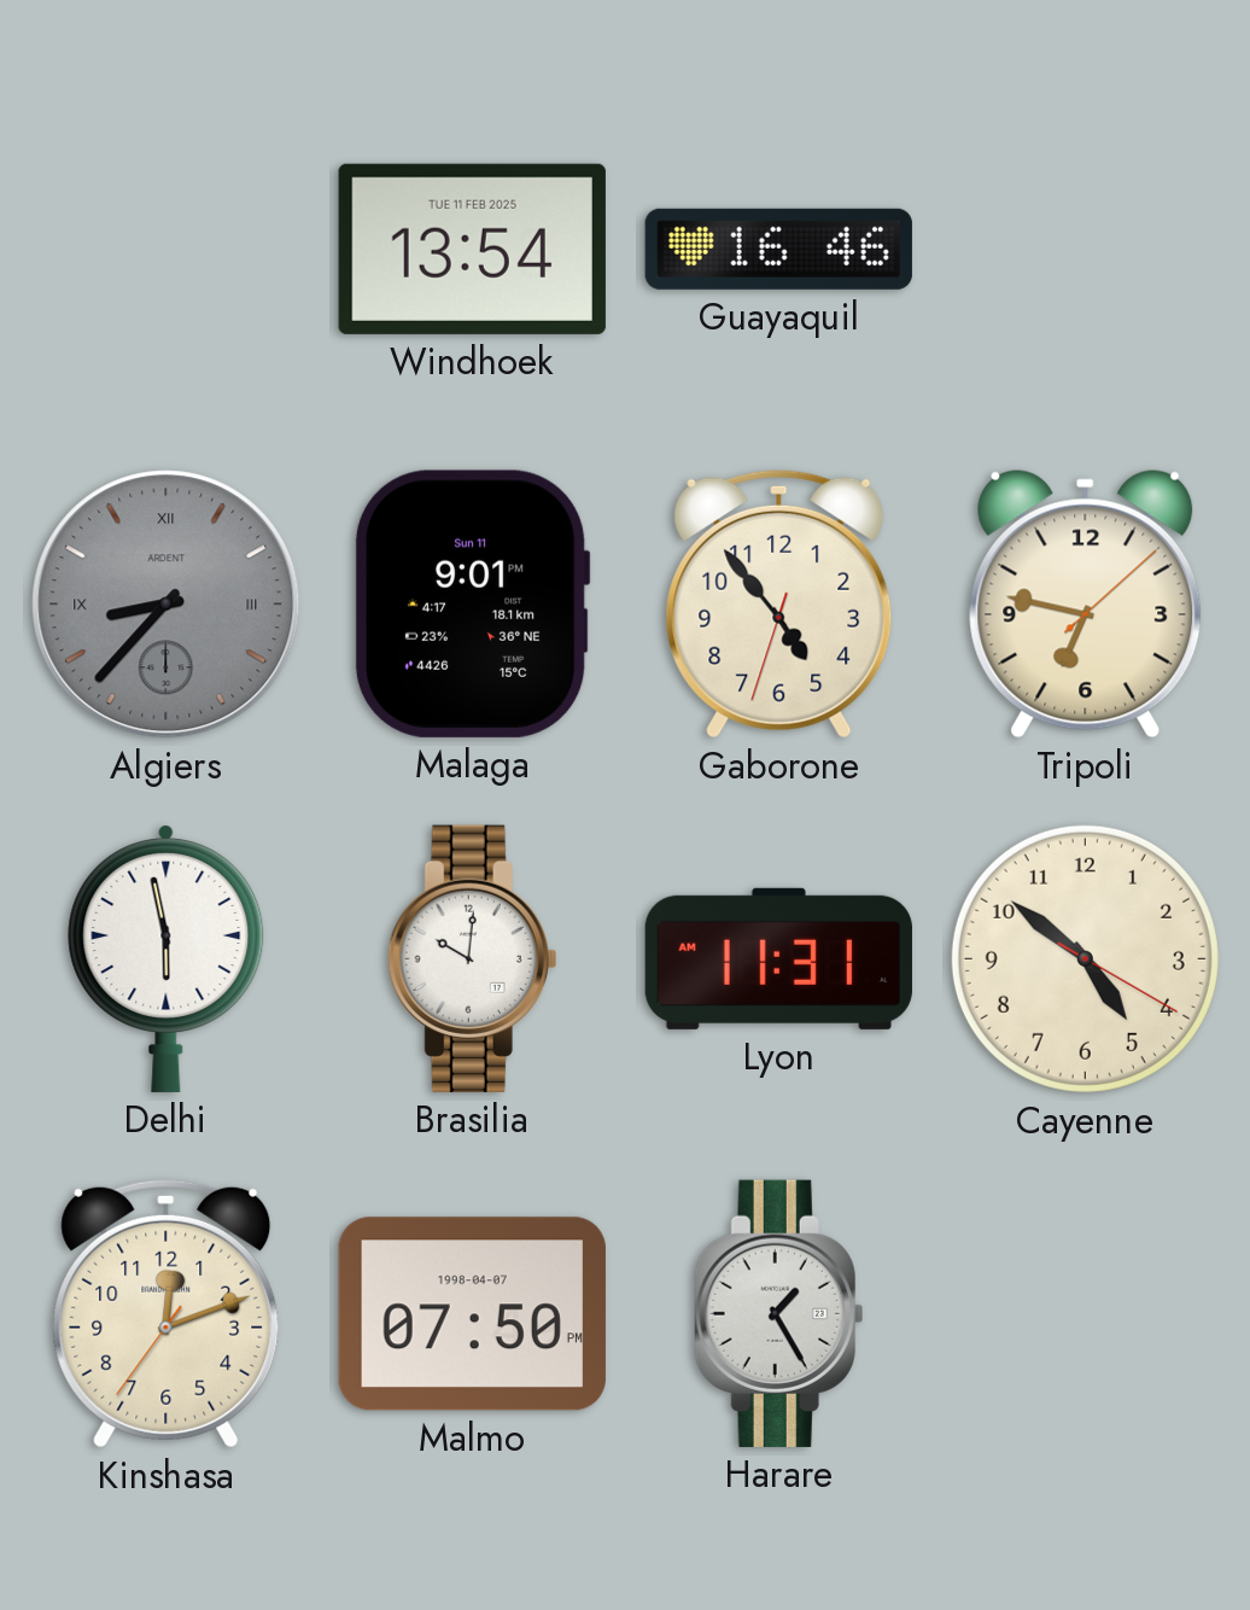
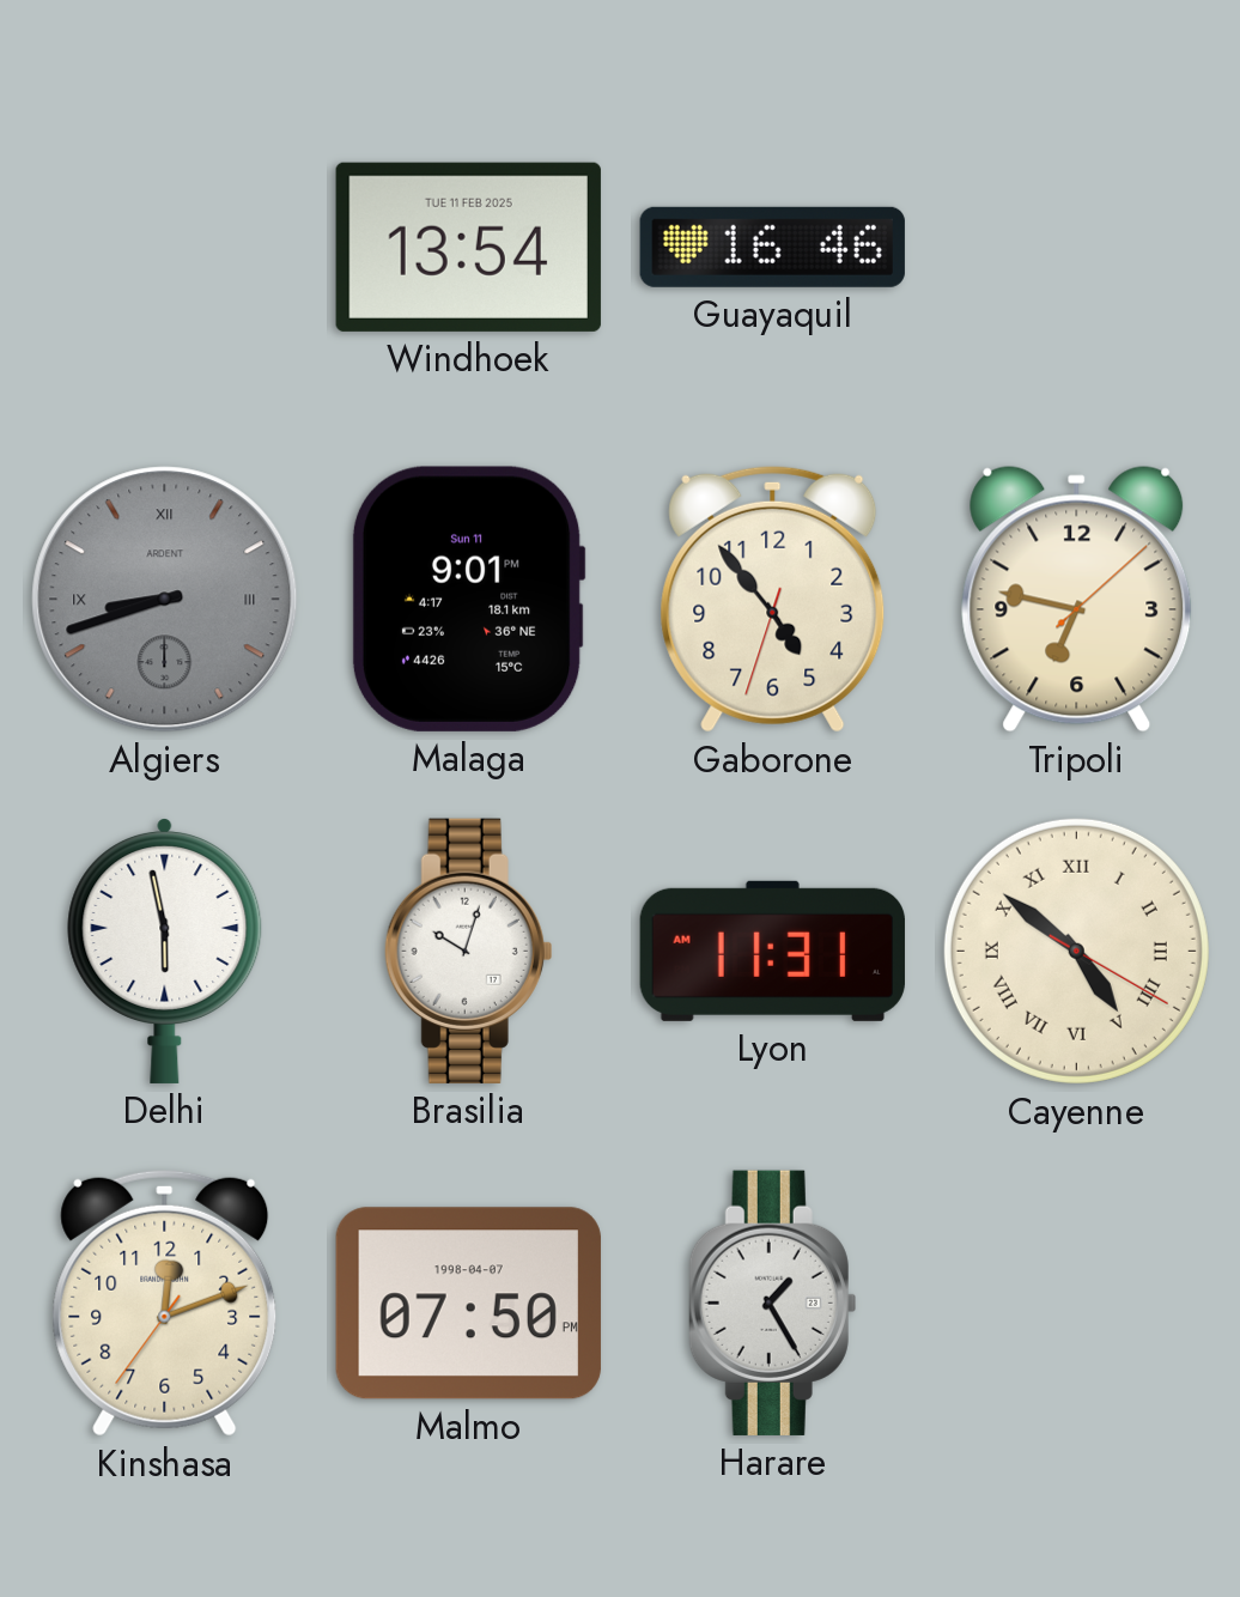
Algiers: 8:37 -> 8:42 (165, 600)
Brasilia: 10:01 -> 10:03 (469, 951)
Cayenne numerals: Arabic -> Roman (1076, 951)
